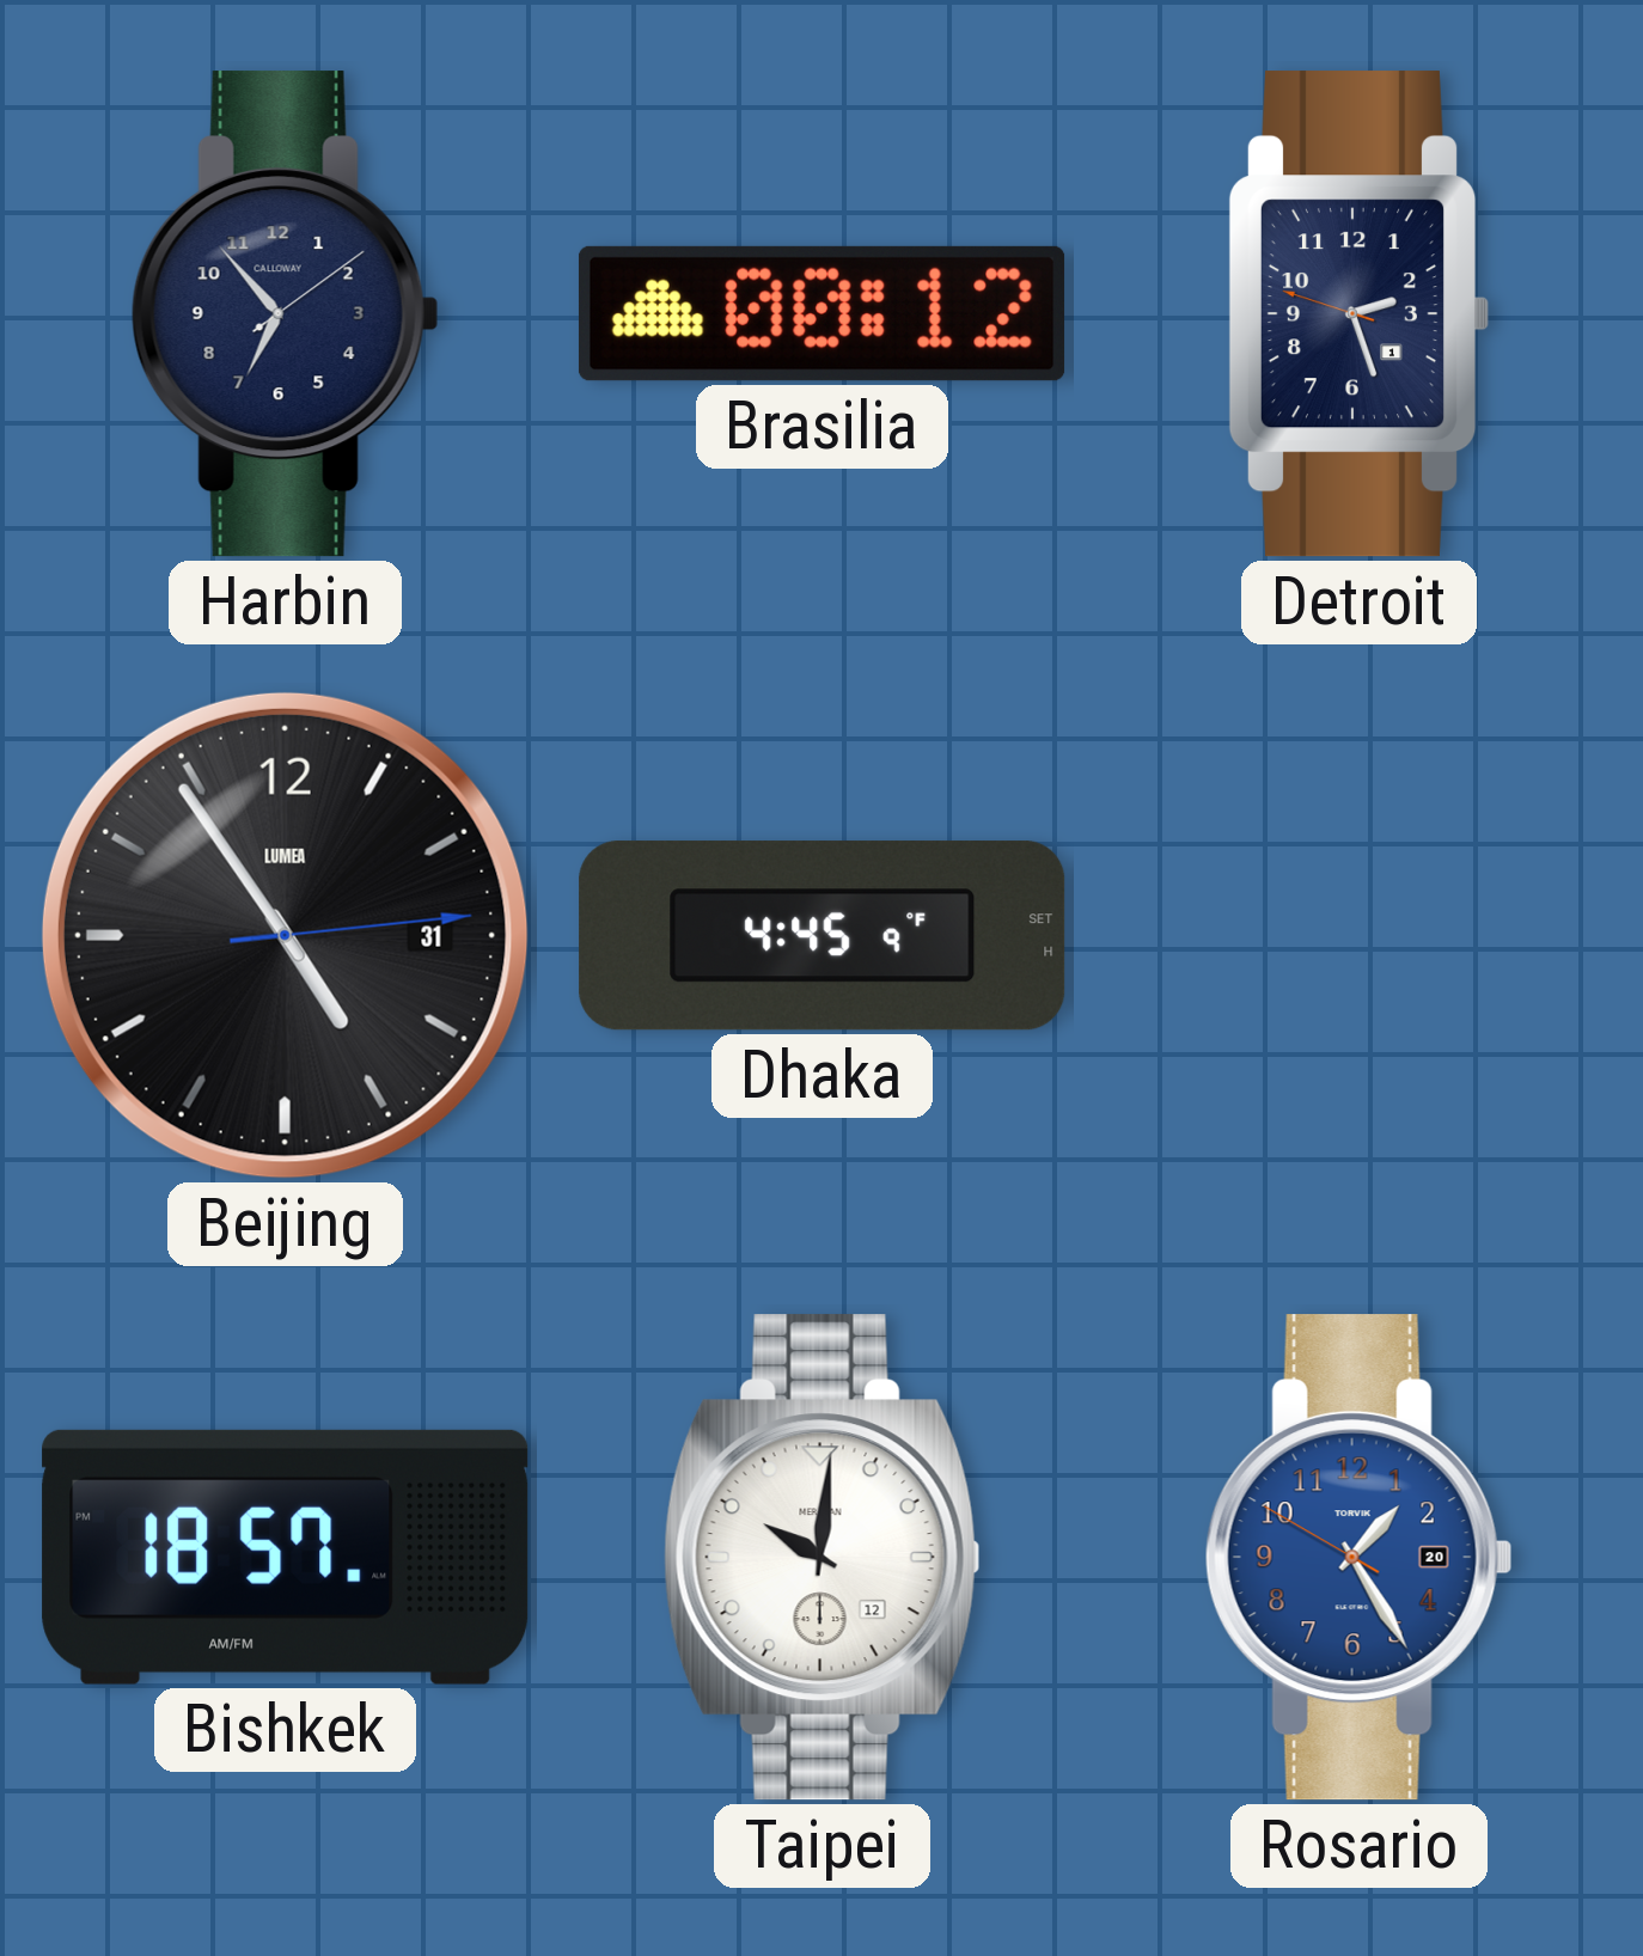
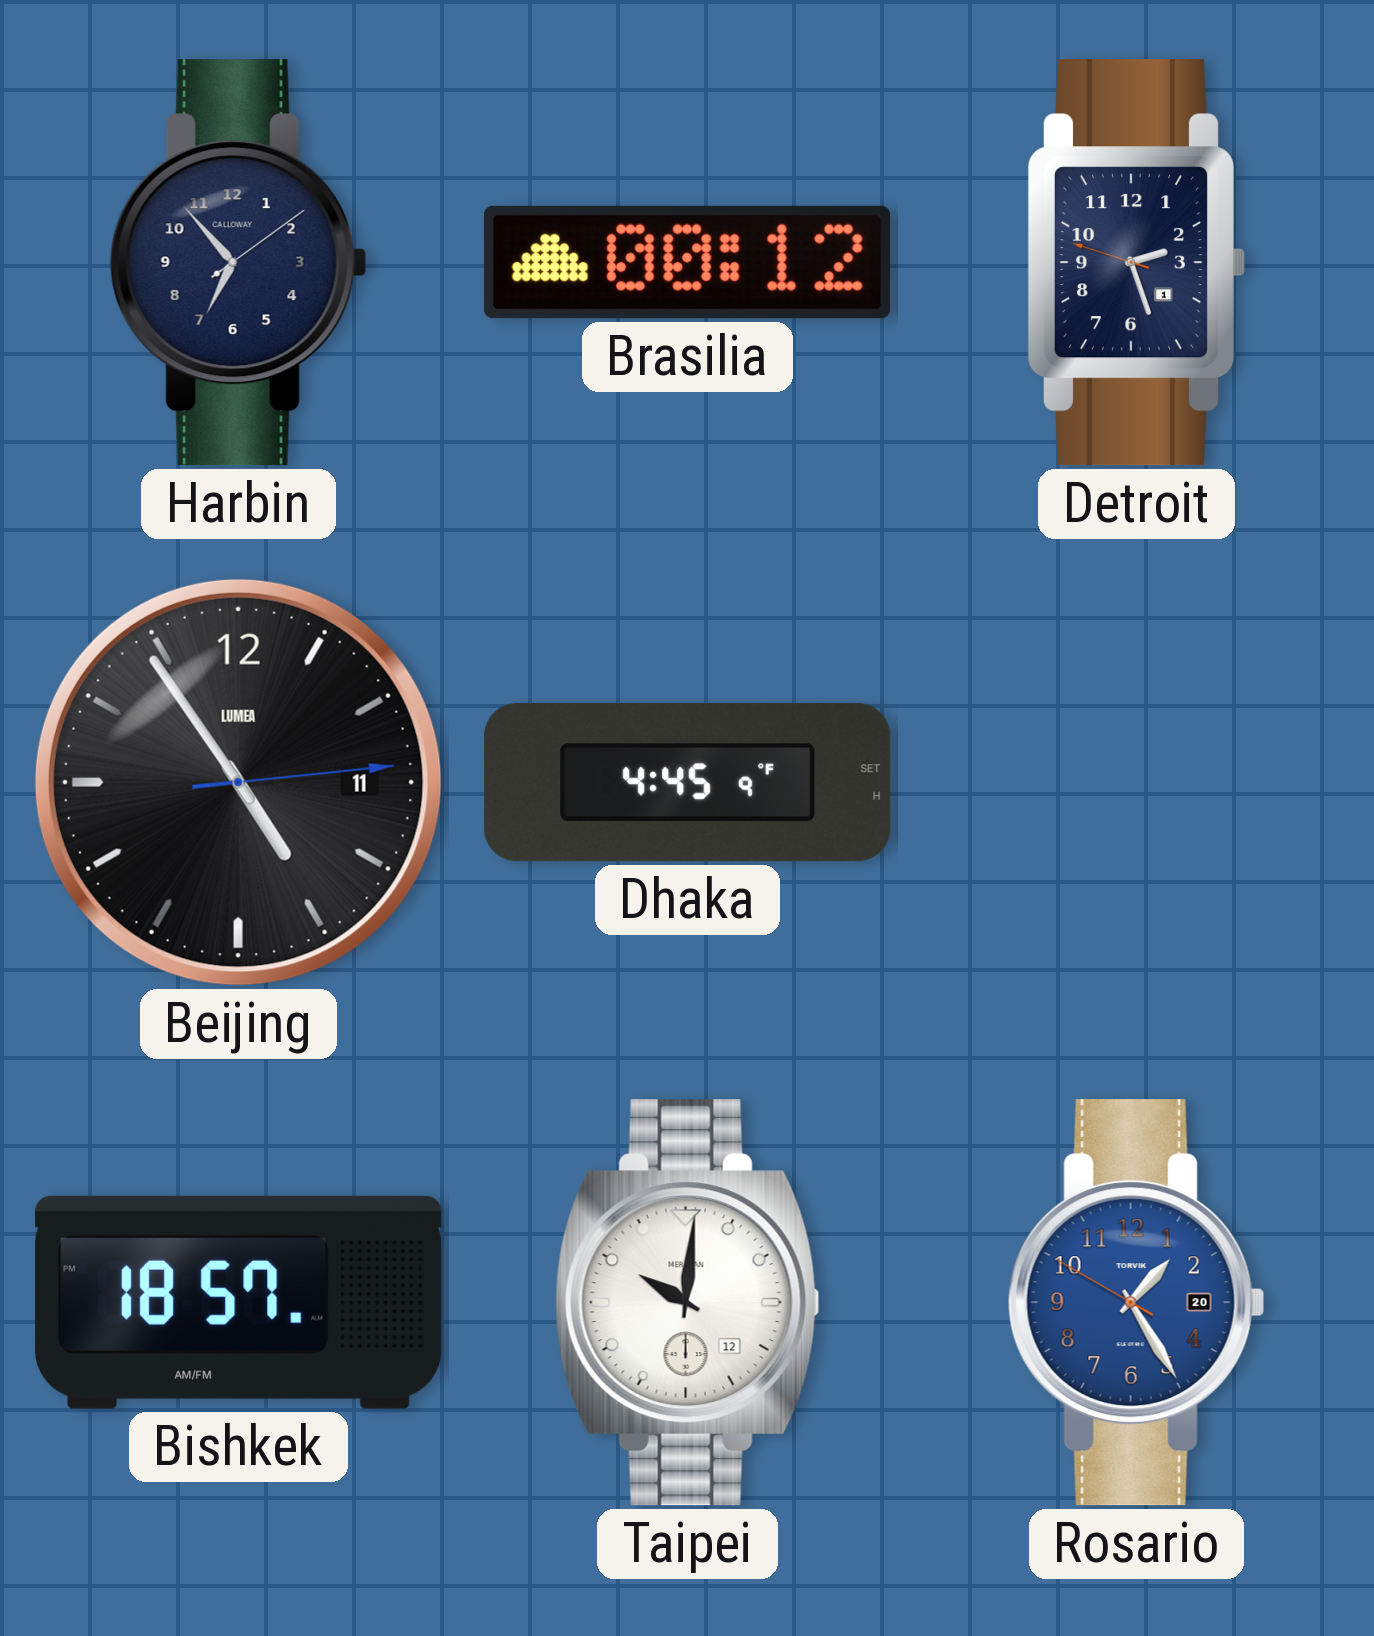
Beijing date: 31 -> 11 (238, 782)
